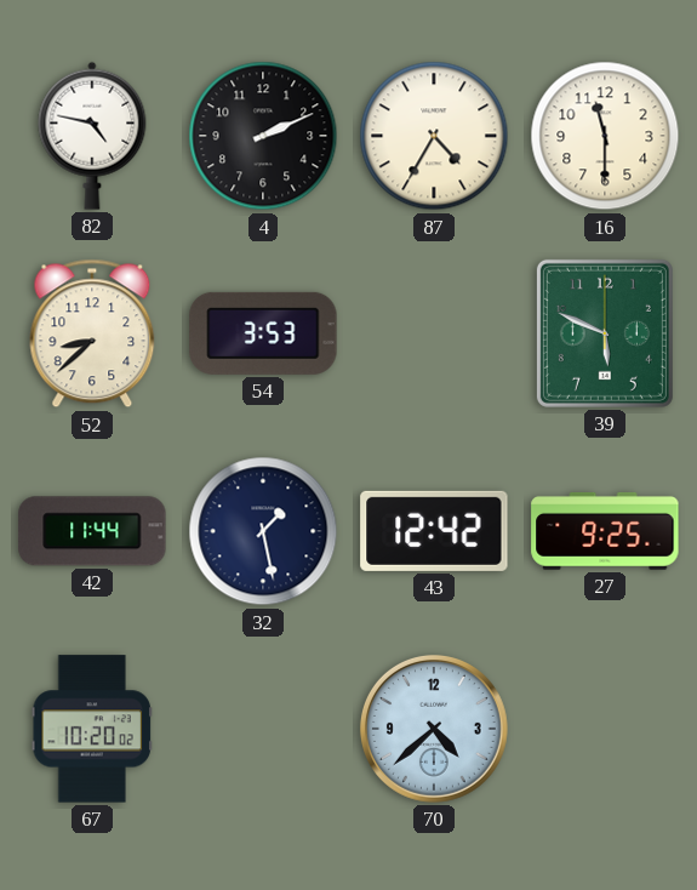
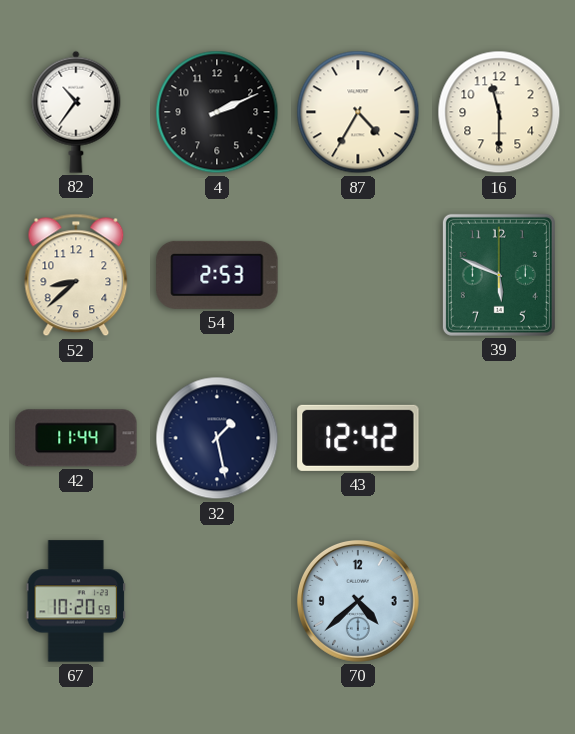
82: 4:47 -> 10:36 (76, 112)
54: 3:53 -> 2:53 (217, 275)
27: 9:25 -> none (605, 531)
67: 10:20:02 -> 10:20:59 (75, 601)
